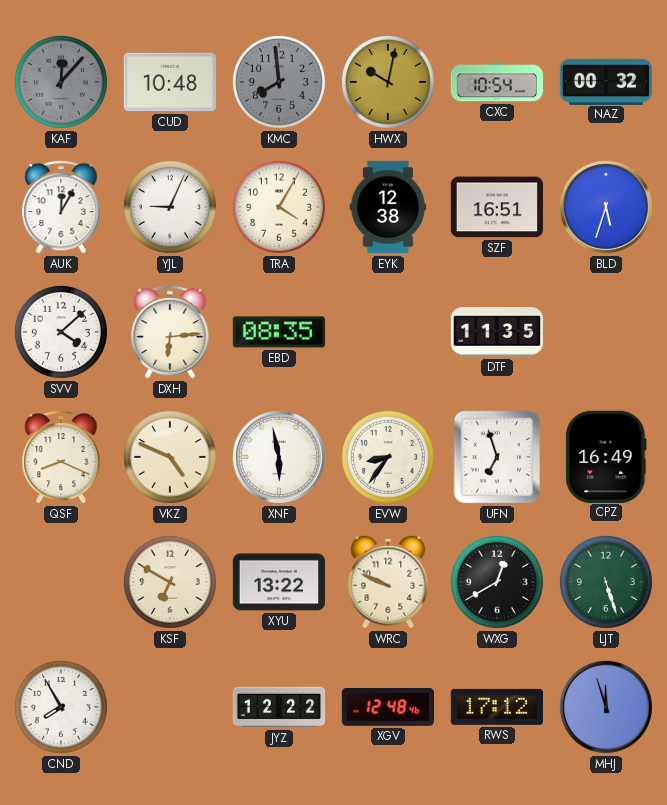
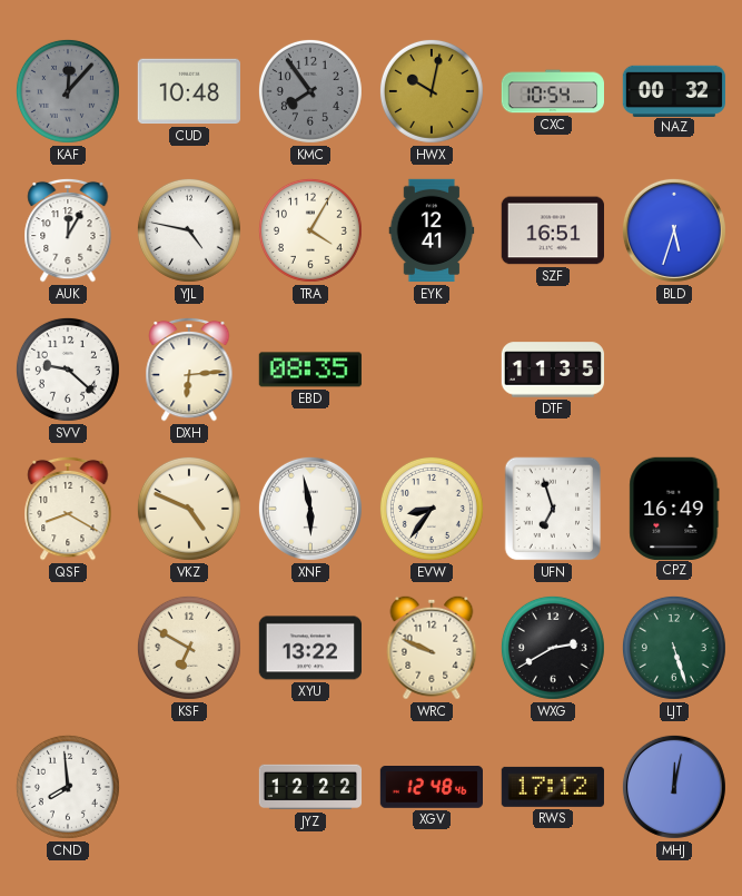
KMC: 7:59 -> 7:54 (310, 91)
YJL: 9:04 -> 4:47 (189, 230)
EYK: 12:38 -> 12:41 (432, 230)
SVV: 4:08 -> 9:22 (68, 370)
QSF: 8:19 -> 8:20 (68, 509)
WXG: 12:40 -> 2:40 (553, 648)
CND: 7:55 -> 7:59 (68, 787)
MHJ: 11:57 -> 12:02 (674, 787)
